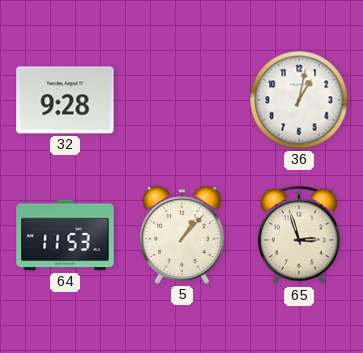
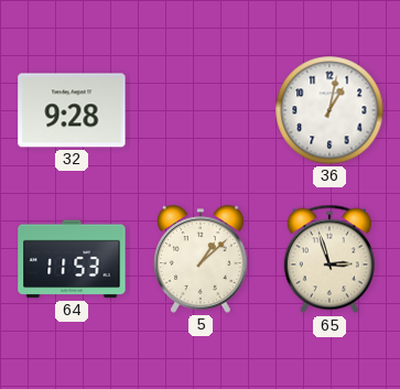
5: 1:07 -> 1:08 (201, 259)
